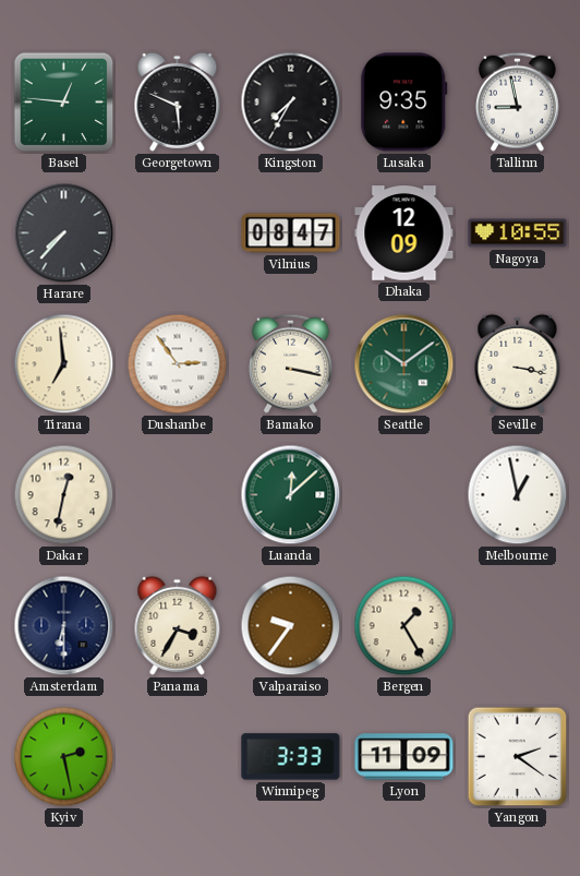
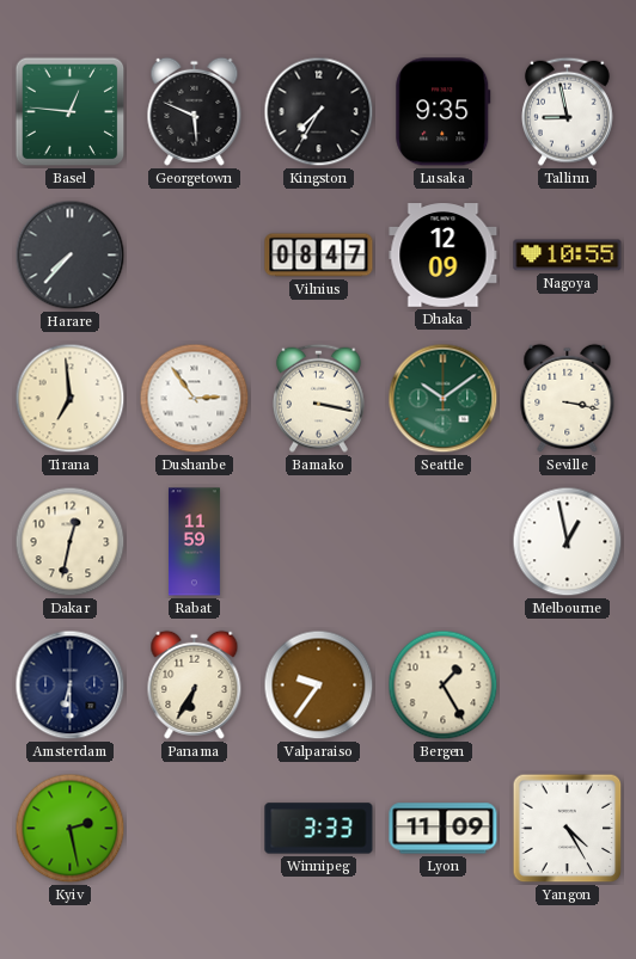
Rabat: none -> 11:59 (194, 542)
Luanda: 12:08 -> none (291, 495)
Panama: 3:35 -> 6:35 (195, 684)
Yangon: 2:21 -> 4:25 (568, 829)
